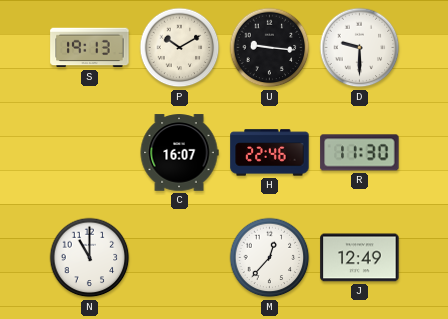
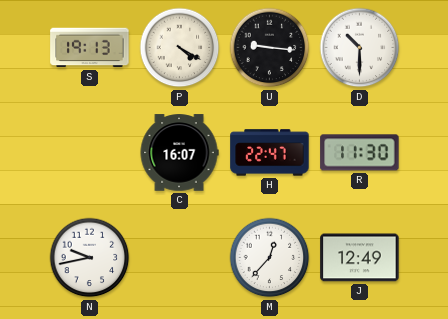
P: 10:10 -> 4:20 (180, 48)
D: 9:30 -> 10:30 (360, 48)
H: 22:46 -> 22:47 (270, 153)
N: 11:00 -> 9:43 (90, 258)
